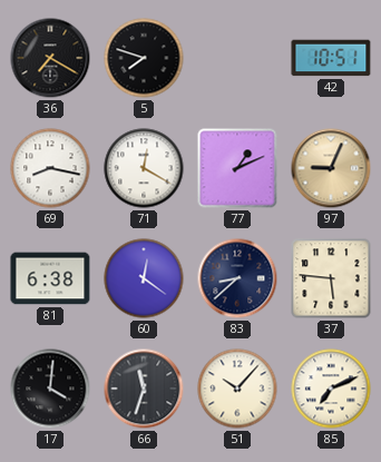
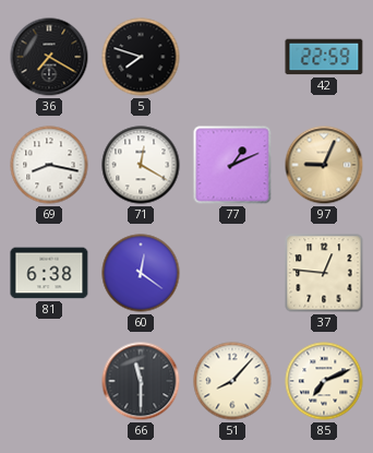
42: 10:51 -> 22:59 (324, 57)
83: 8:38 -> none (237, 278)
37: 5:46 -> 12:46 (324, 273)
17: 4:01 -> none (50, 389)
66: 11:33 -> 11:30 (141, 381)
51: 10:07 -> 8:07 (232, 381)
